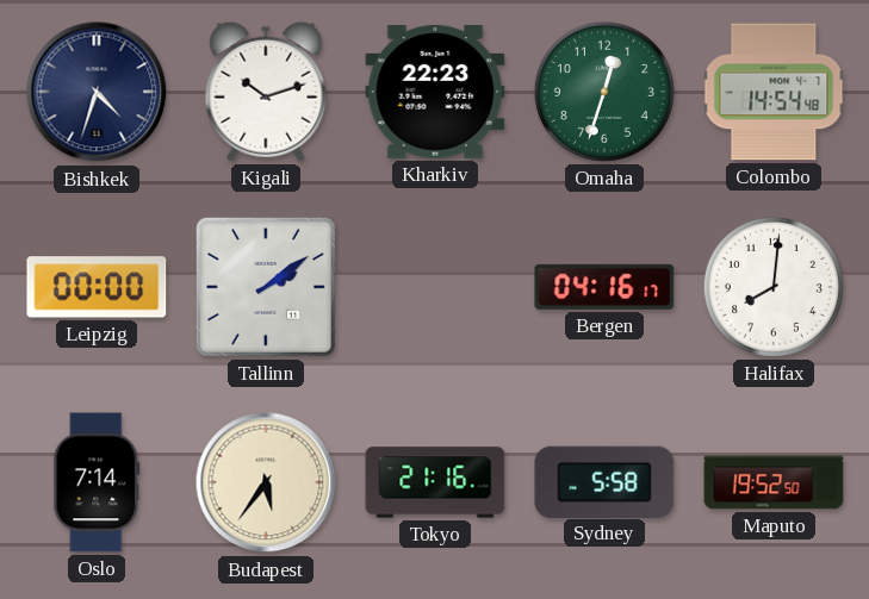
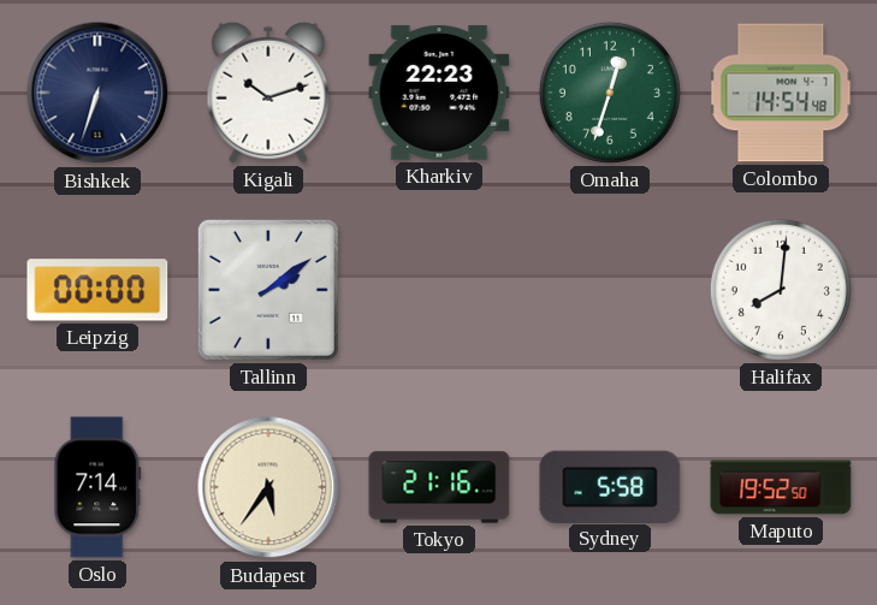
Bishkek: 4:33 -> 6:33 (97, 93)
Bergen: 04:16 -> none (604, 287)
